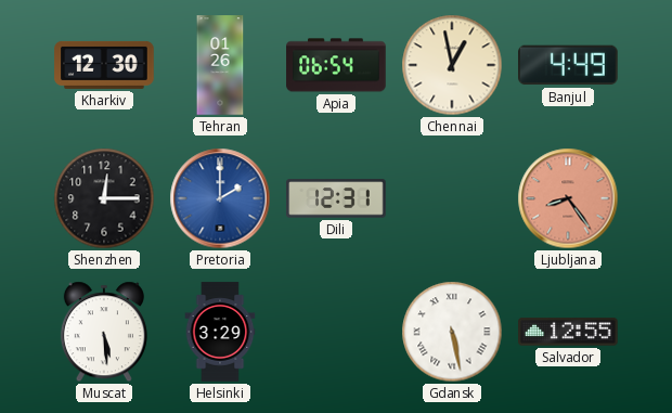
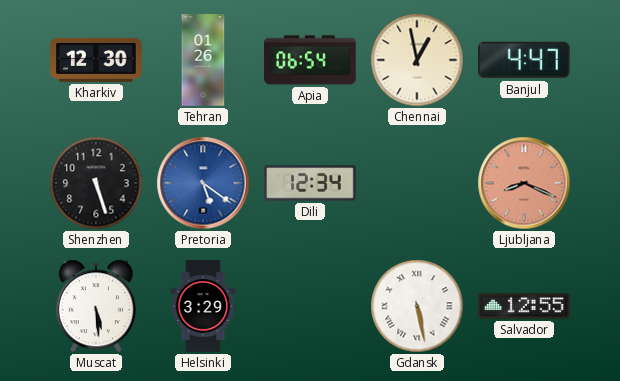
Banjul: 4:49 -> 4:47 (525, 60)
Shenzhen: 12:15 -> 5:27 (96, 183)
Pretoria: 2:00 -> 5:21 (203, 183)
Dili: 12:31 -> 12:34 (310, 183)
Ljubljana: 8:24 -> 8:19 (524, 183)
